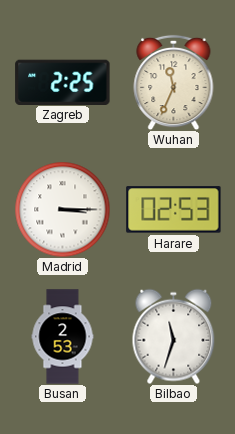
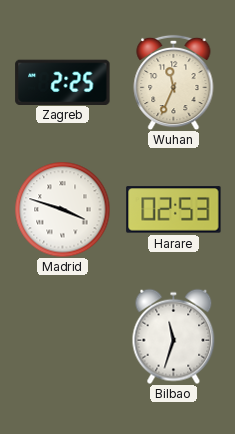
Madrid: 3:15 -> 3:48 (62, 209)
Busan: 2:53 -> none (63, 337)
